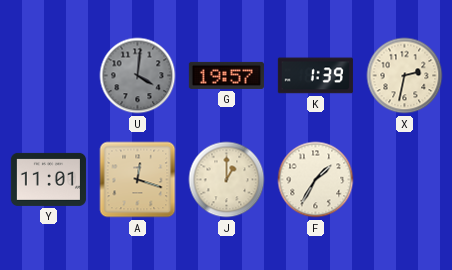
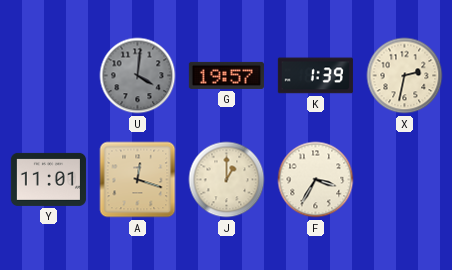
F: 1:35 -> 3:35 (316, 180)
